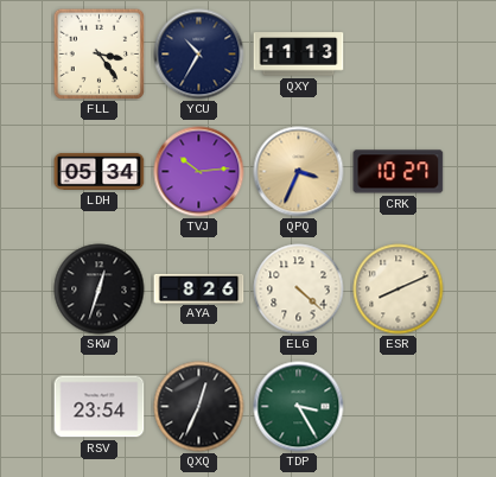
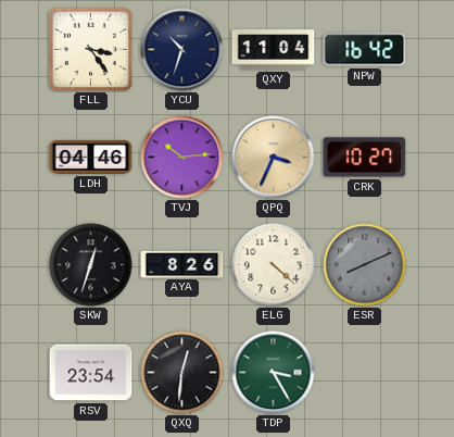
YCU: 10:35 -> 10:33 (182, 50)
QXY: 11:13 -> 11:04 (274, 50)
NPW: none -> 16:42 (365, 50)
LDH: 05:34 -> 04:46 (91, 157)
ESR dial: cream -> grey (365, 265)
QXQ: 12:34 -> 12:31 (182, 373)
